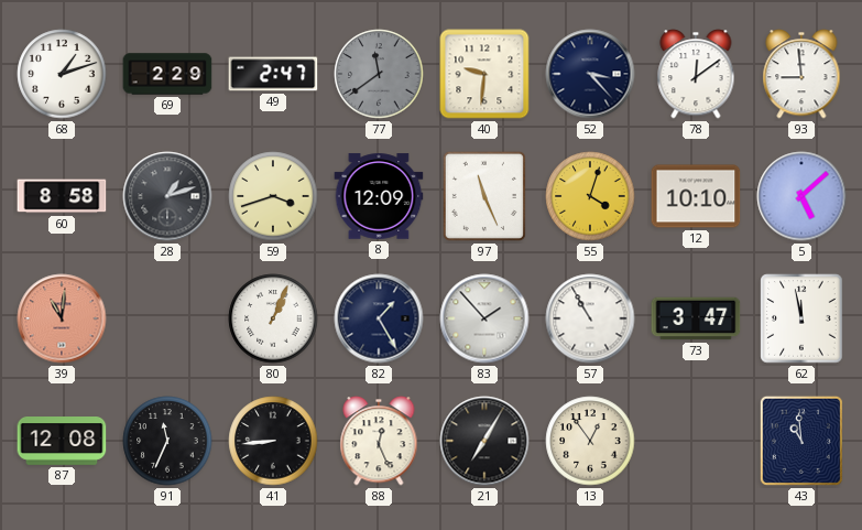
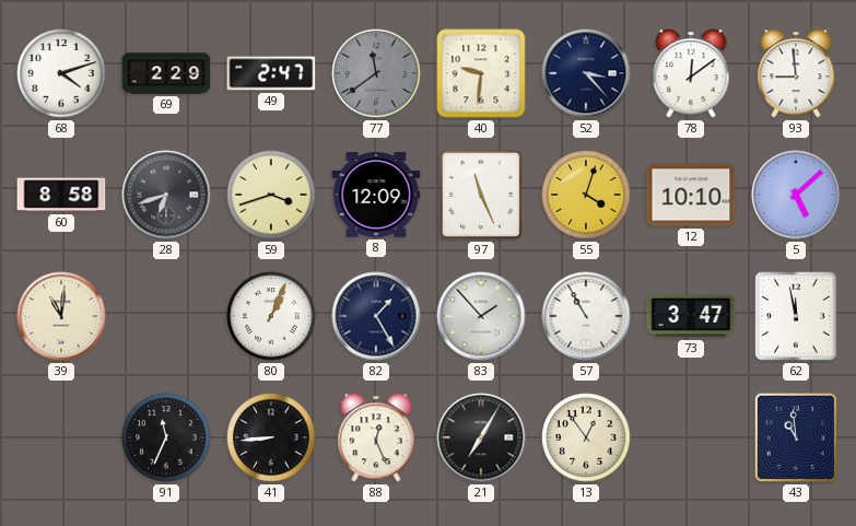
68: 1:12 -> 4:12 (61, 73)
28: 1:12 -> 6:42 (166, 195)
39 dial: salmon -> cream (61, 316)
87: 12:08 -> none (62, 442)
